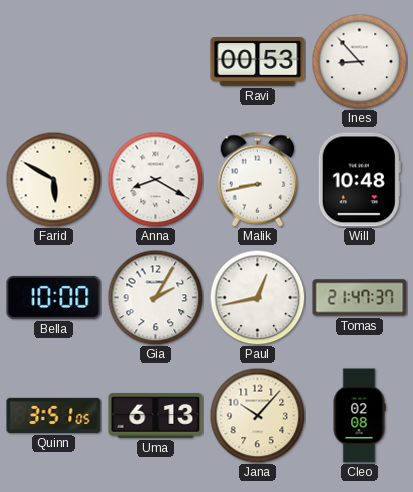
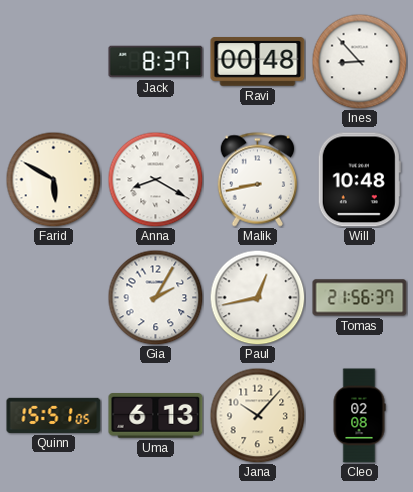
Jack: none -> 8:37 (156, 62)
Ravi: 00:53 -> 00:48 (258, 62)
Bella: 10:00 -> none (54, 297)
Tomas: 21:47 -> 21:56 (360, 298)
Quinn: 3:51 -> 15:51 (54, 415)
